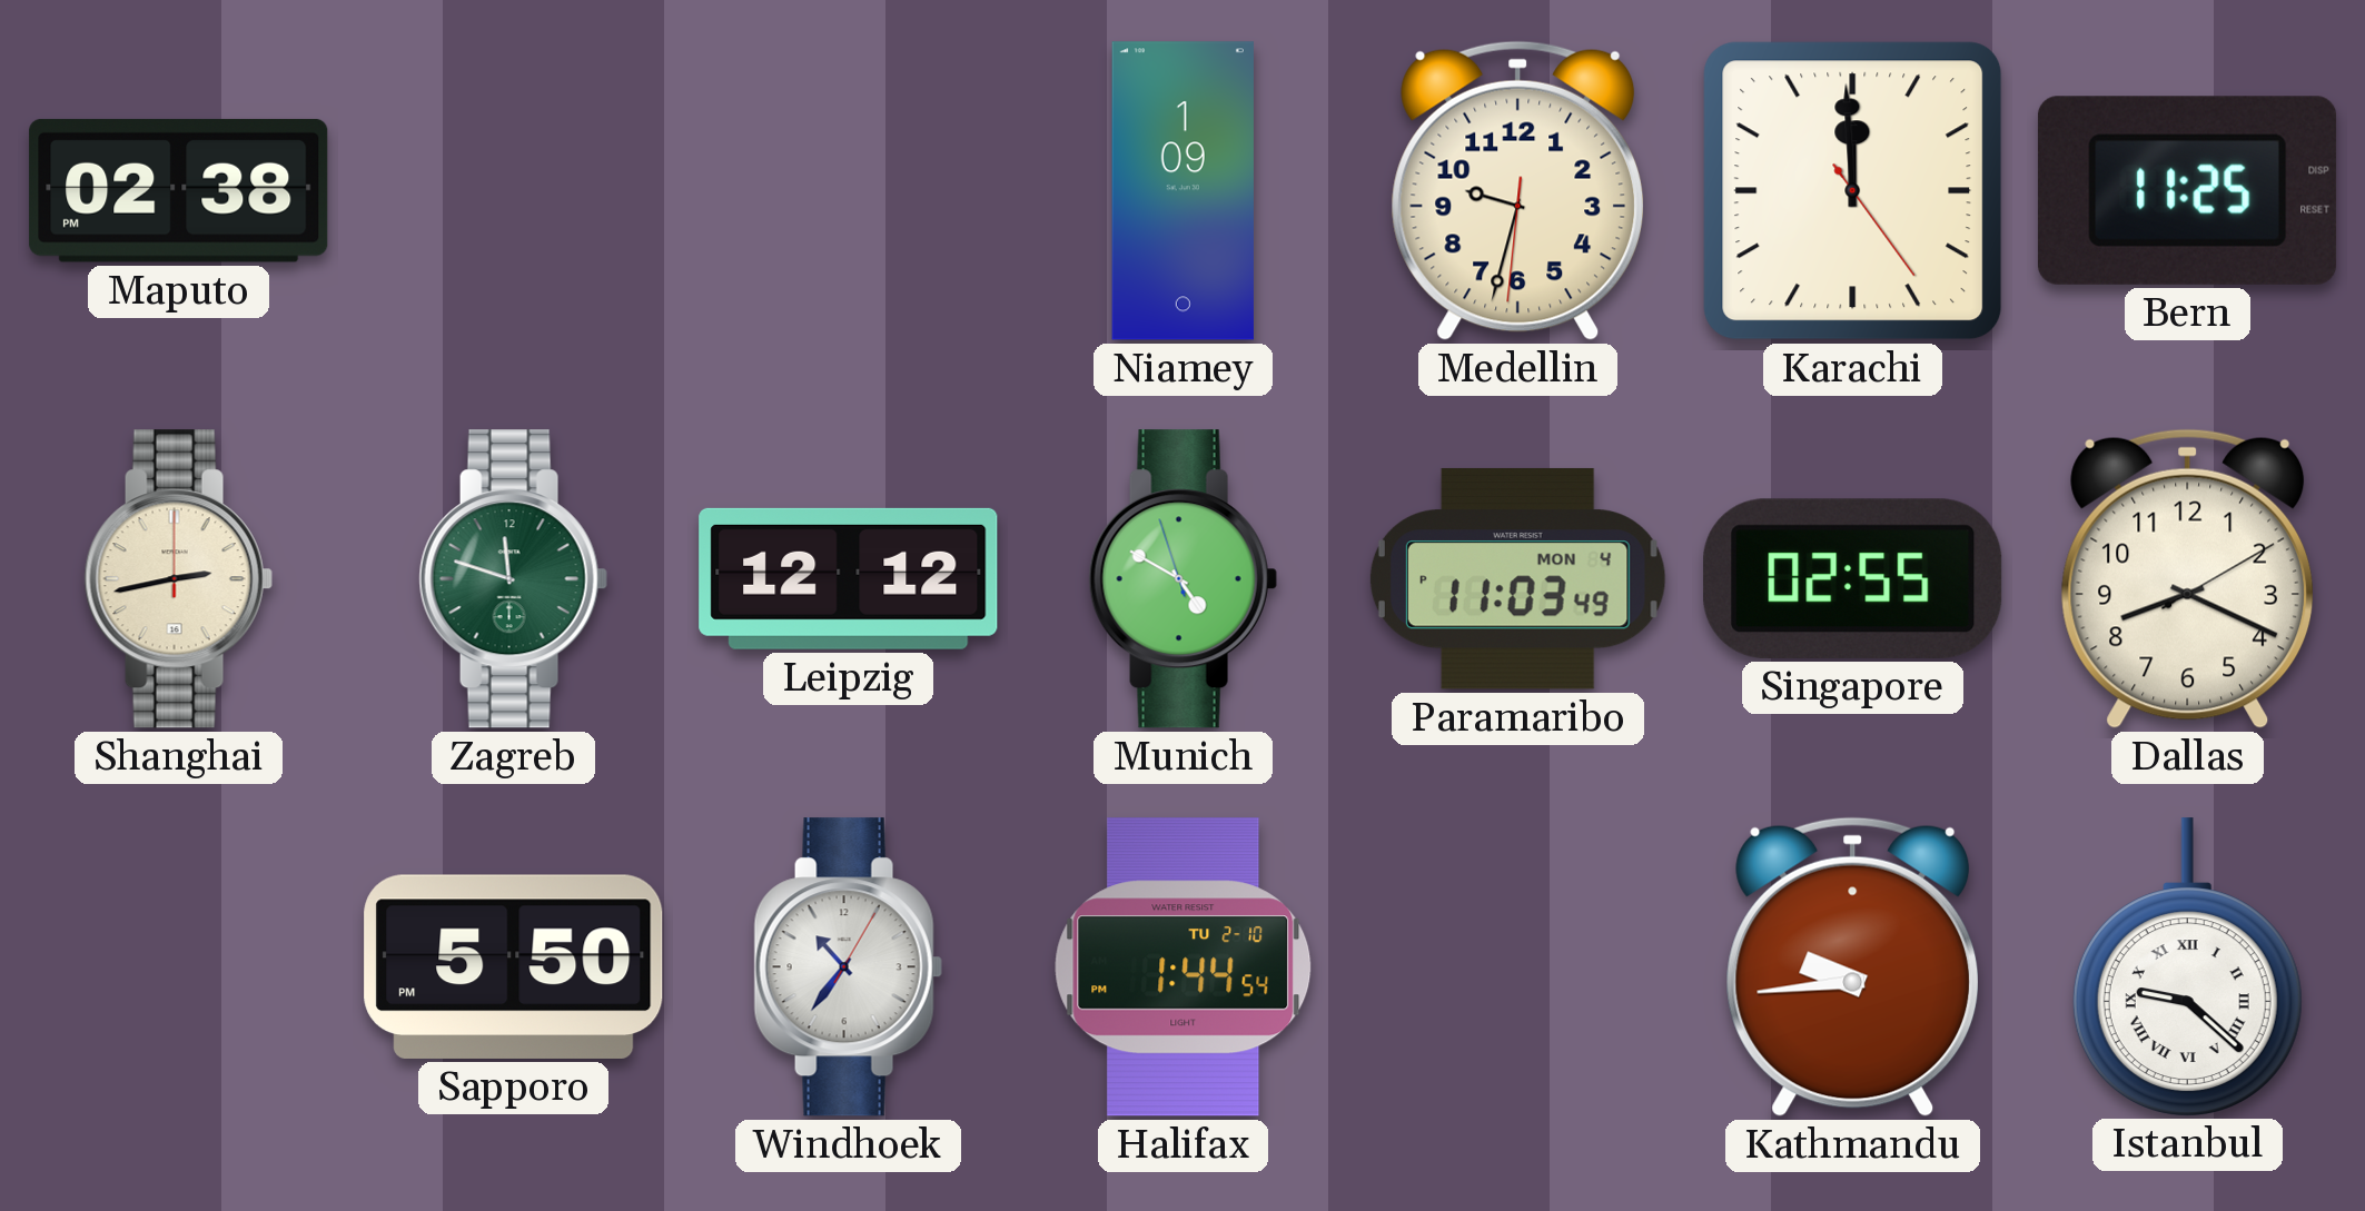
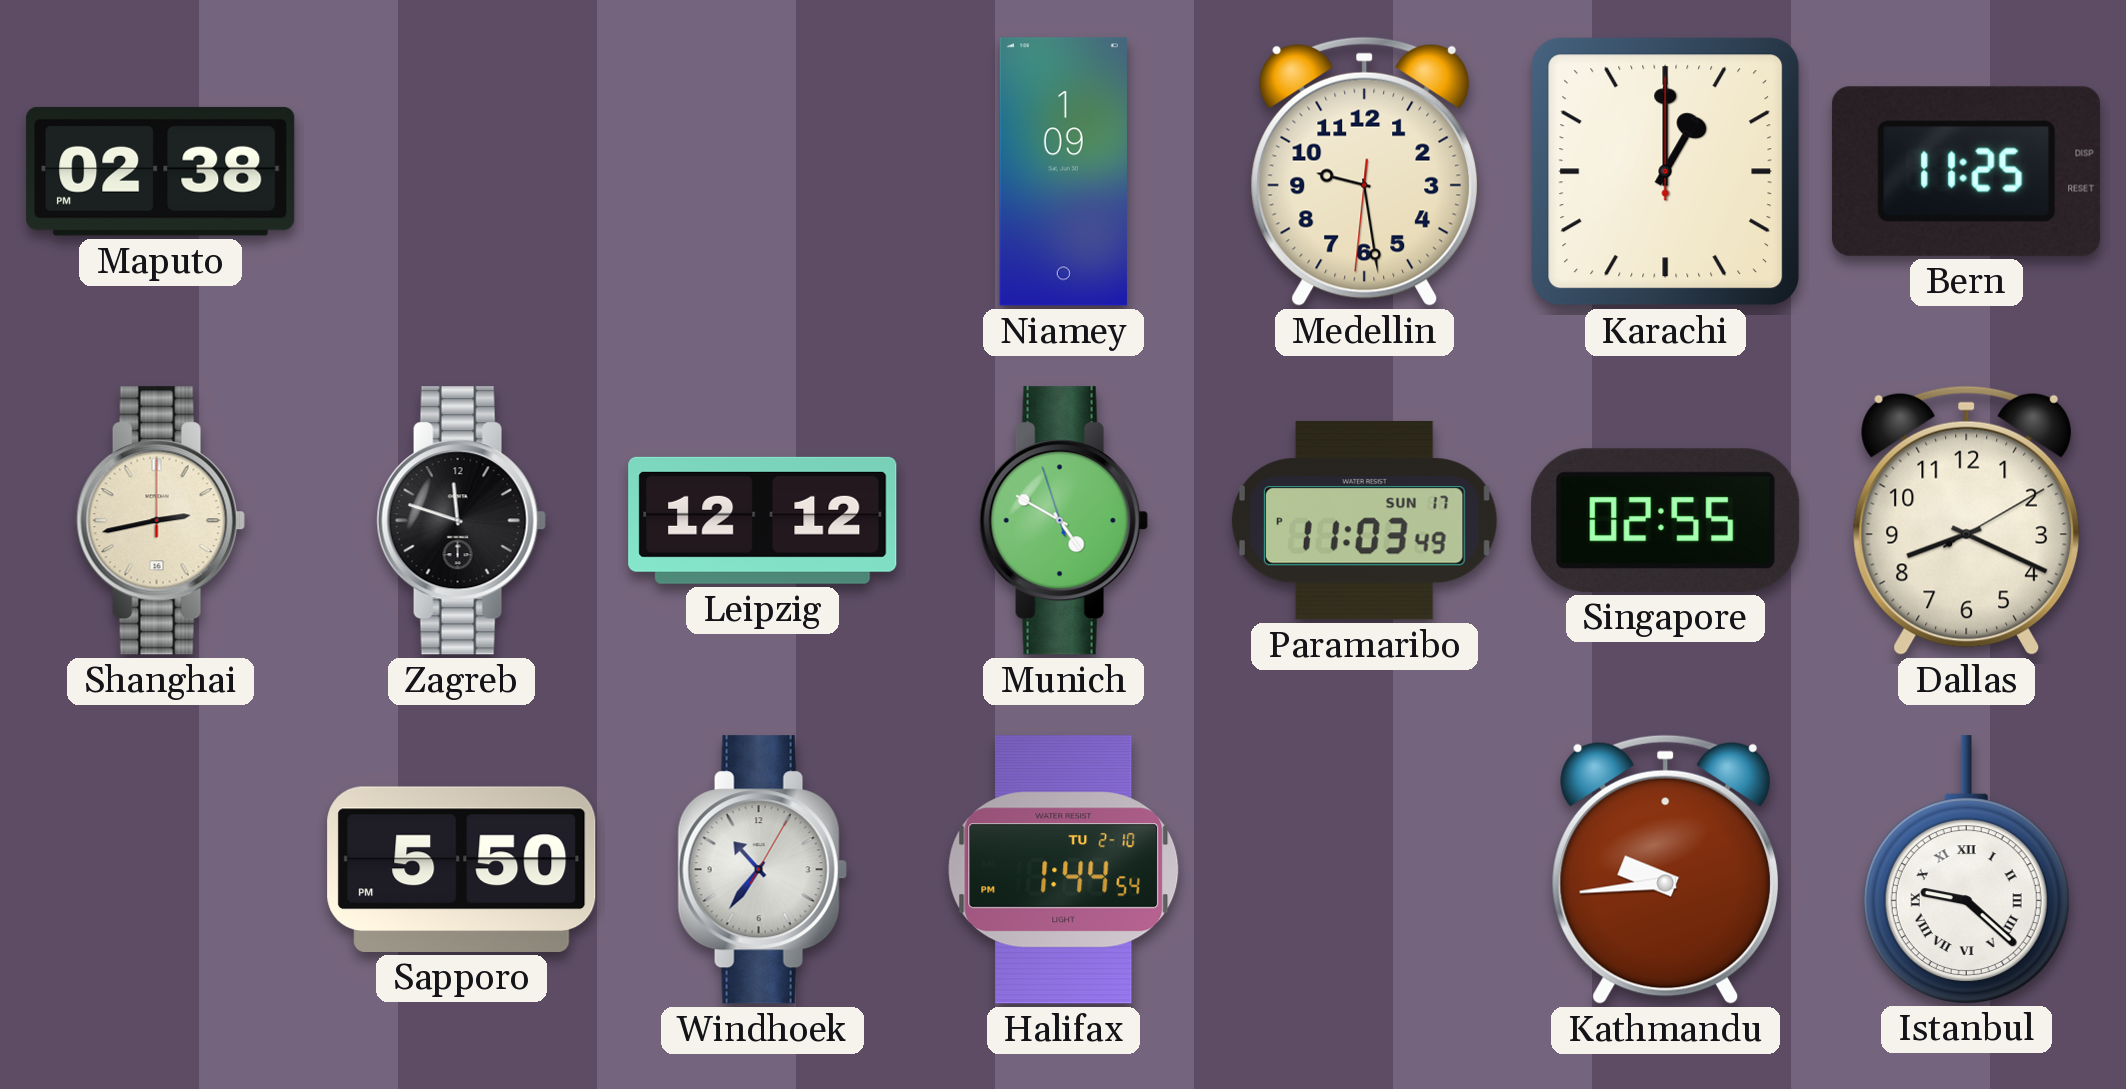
Medellin: 9:32 -> 9:28 (1364, 171)
Karachi: 11:59 -> 1:00 (1666, 172)
Zagreb dial: green -> black (461, 521)
Paramaribo date: MON 4 -> SUN 17 (1364, 520)
